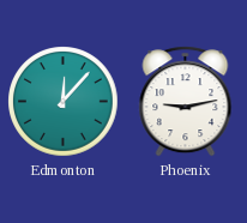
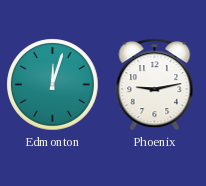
Edmonton: 12:07 -> 12:03 (53, 85)
